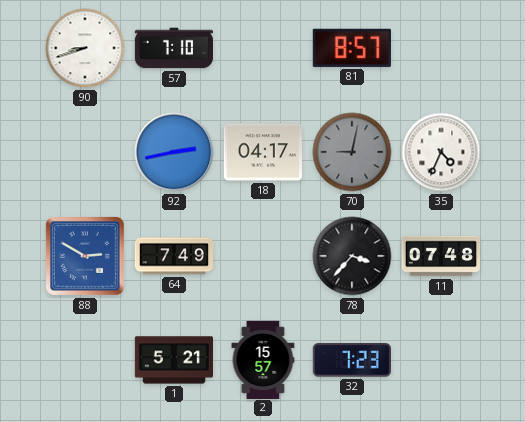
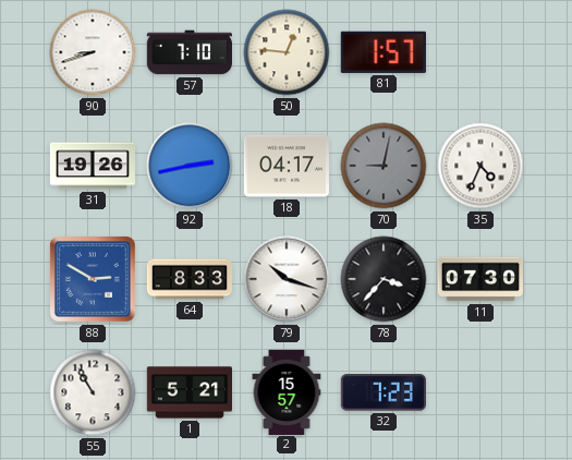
50: none -> 12:46 (287, 52)
81: 8:57 -> 1:57 (384, 52)
31: none -> 19:26 (92, 166)
64: 7:49 -> 8:33 (188, 279)
79: none -> 10:18 (287, 279)
11: 07:48 -> 07:30 (479, 279)
55: none -> 10:55 (93, 392)
